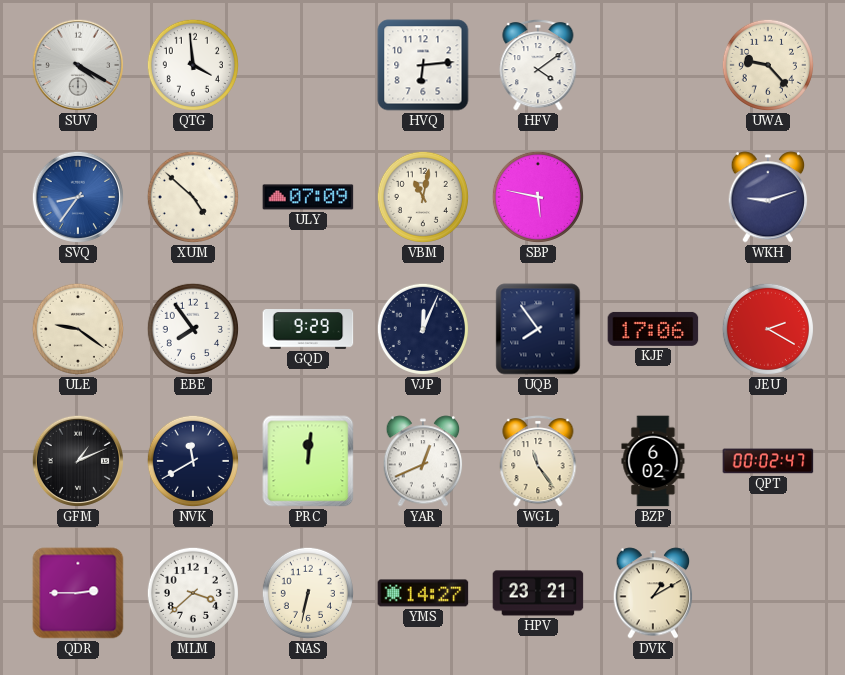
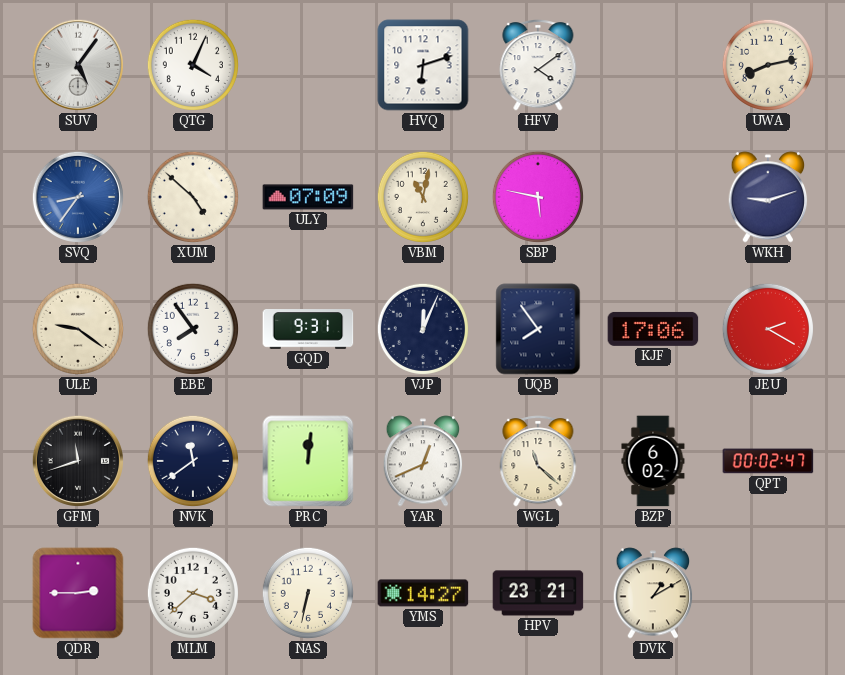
SUV: 4:20 -> 5:06 (78, 65)
QTG: 3:59 -> 4:04 (193, 65)
HVQ: 6:14 -> 6:12 (423, 65)
UWA: 9:23 -> 8:13 (768, 65)
GQD: 9:29 -> 9:31 (308, 330)
GFM: 1:11 -> 11:42 (78, 461)
NVK: 11:40 -> 11:39 (193, 461)
WGL: 11:24 -> 11:22 (538, 461)
